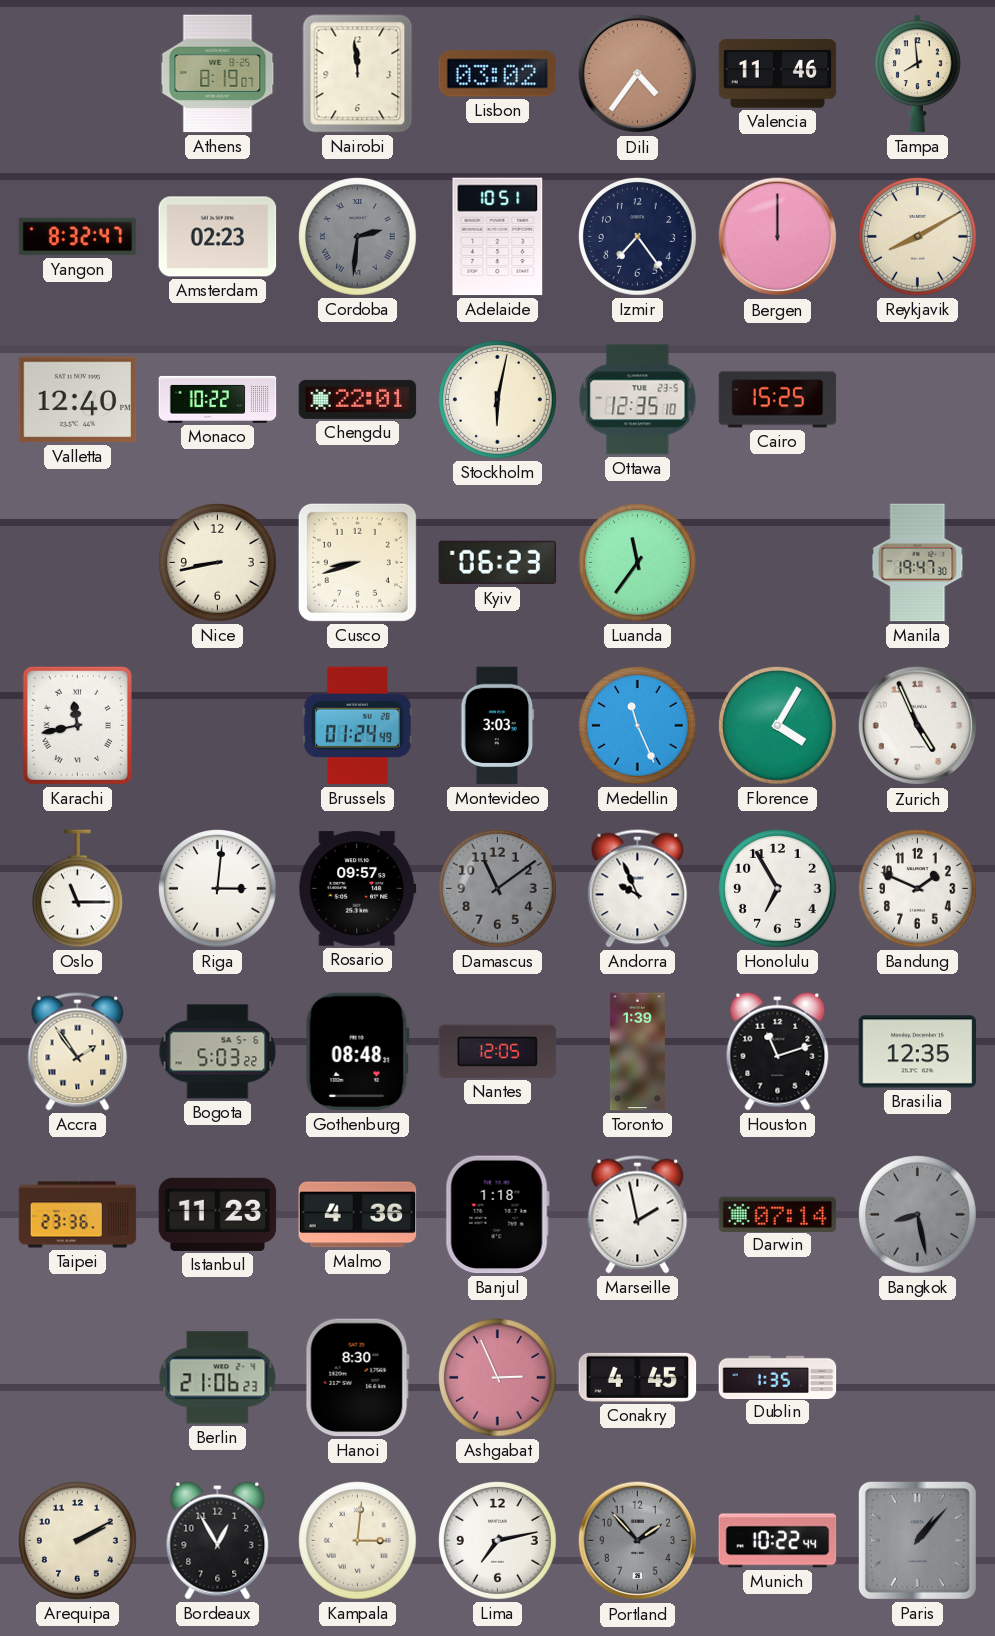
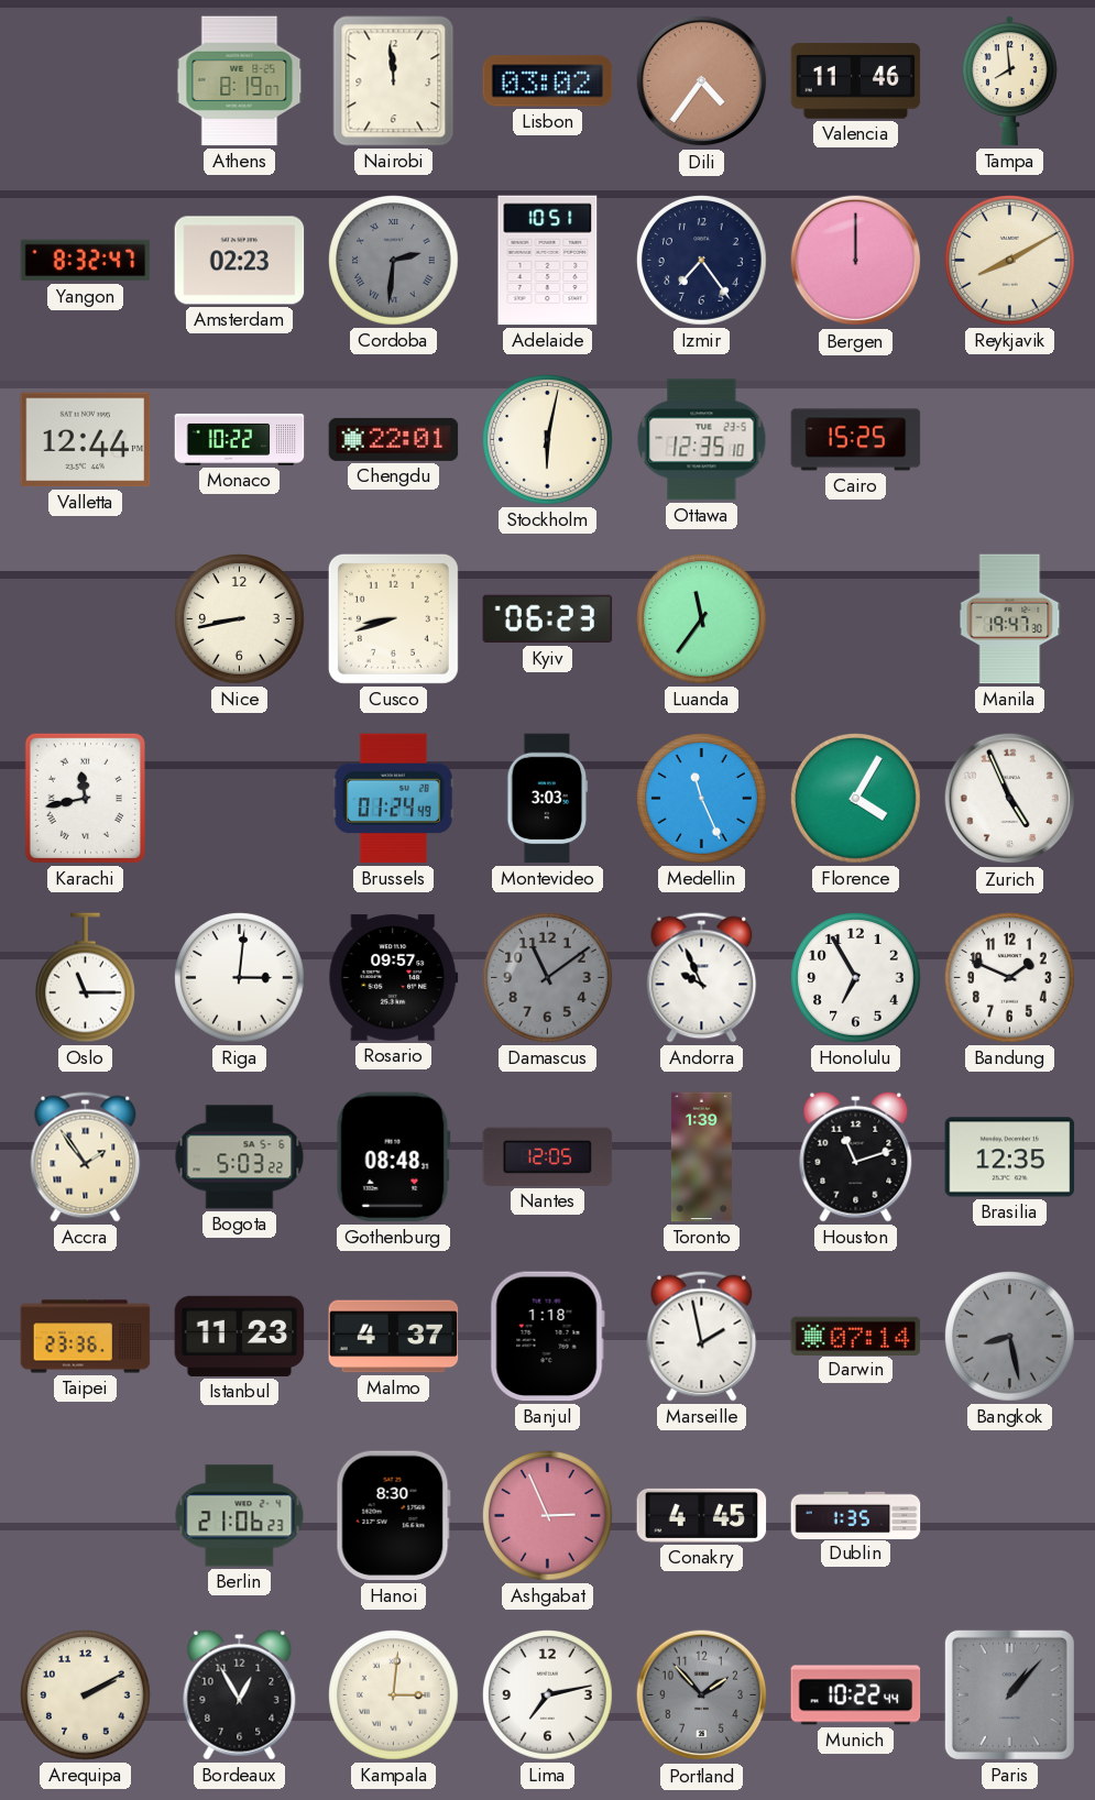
Valletta: 12:40 -> 12:44 (86, 440)
Malmo: 4:36 -> 4:37 (394, 1337)
